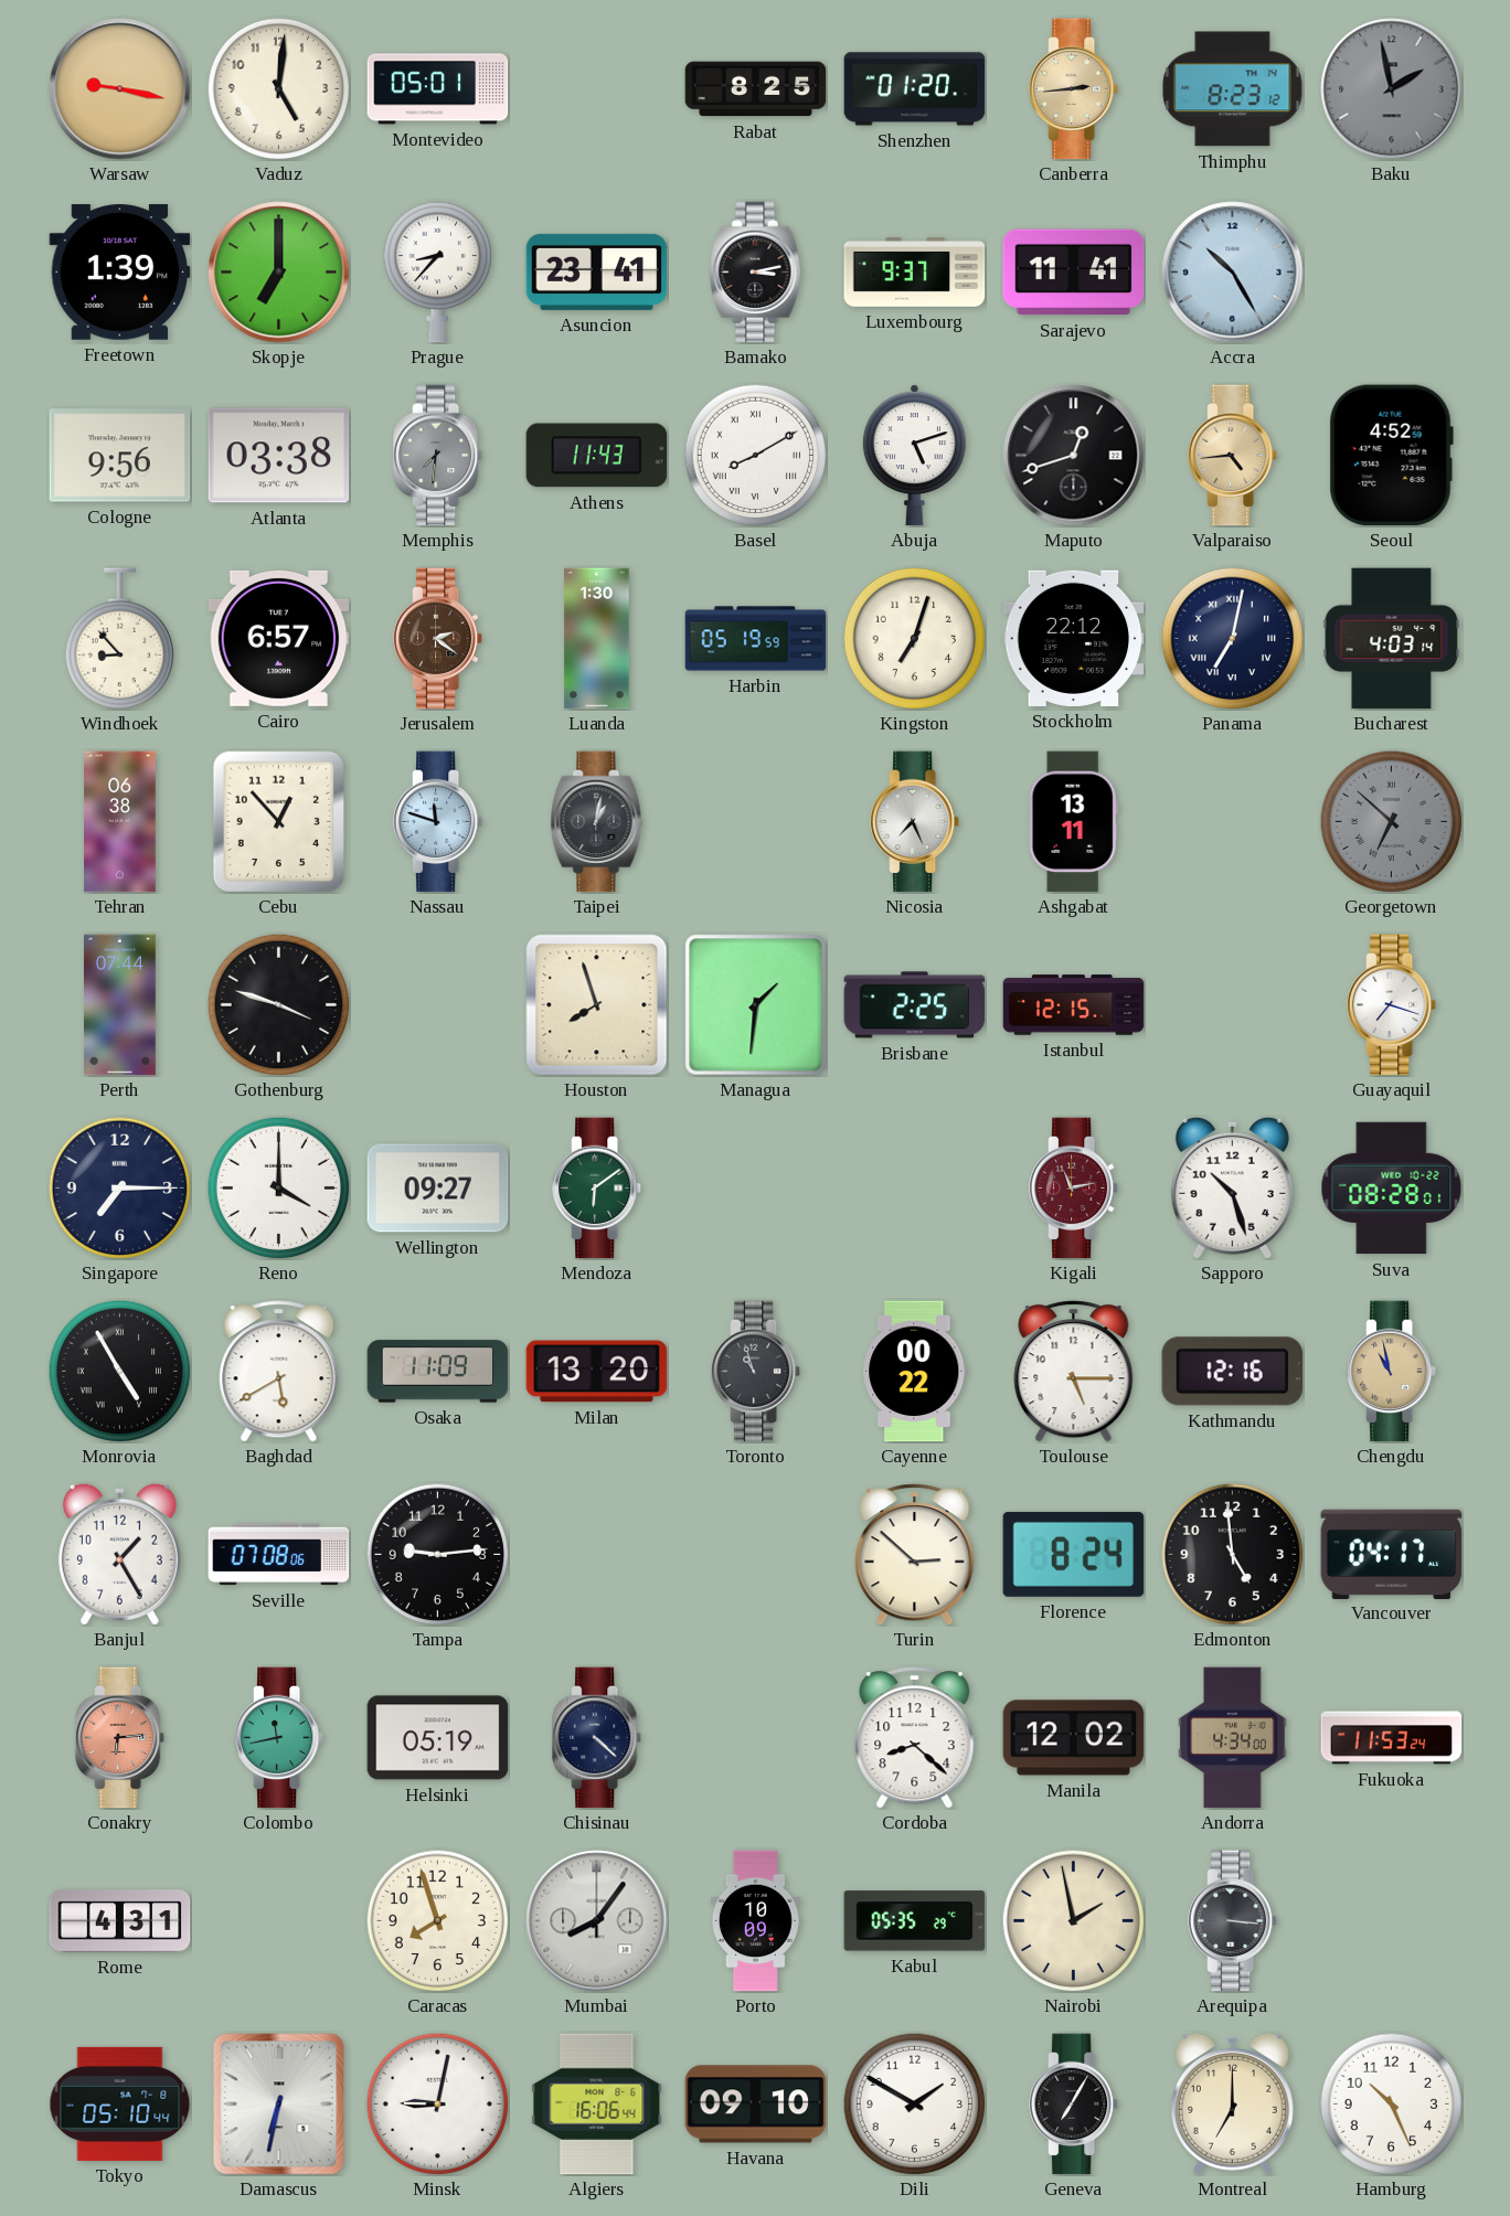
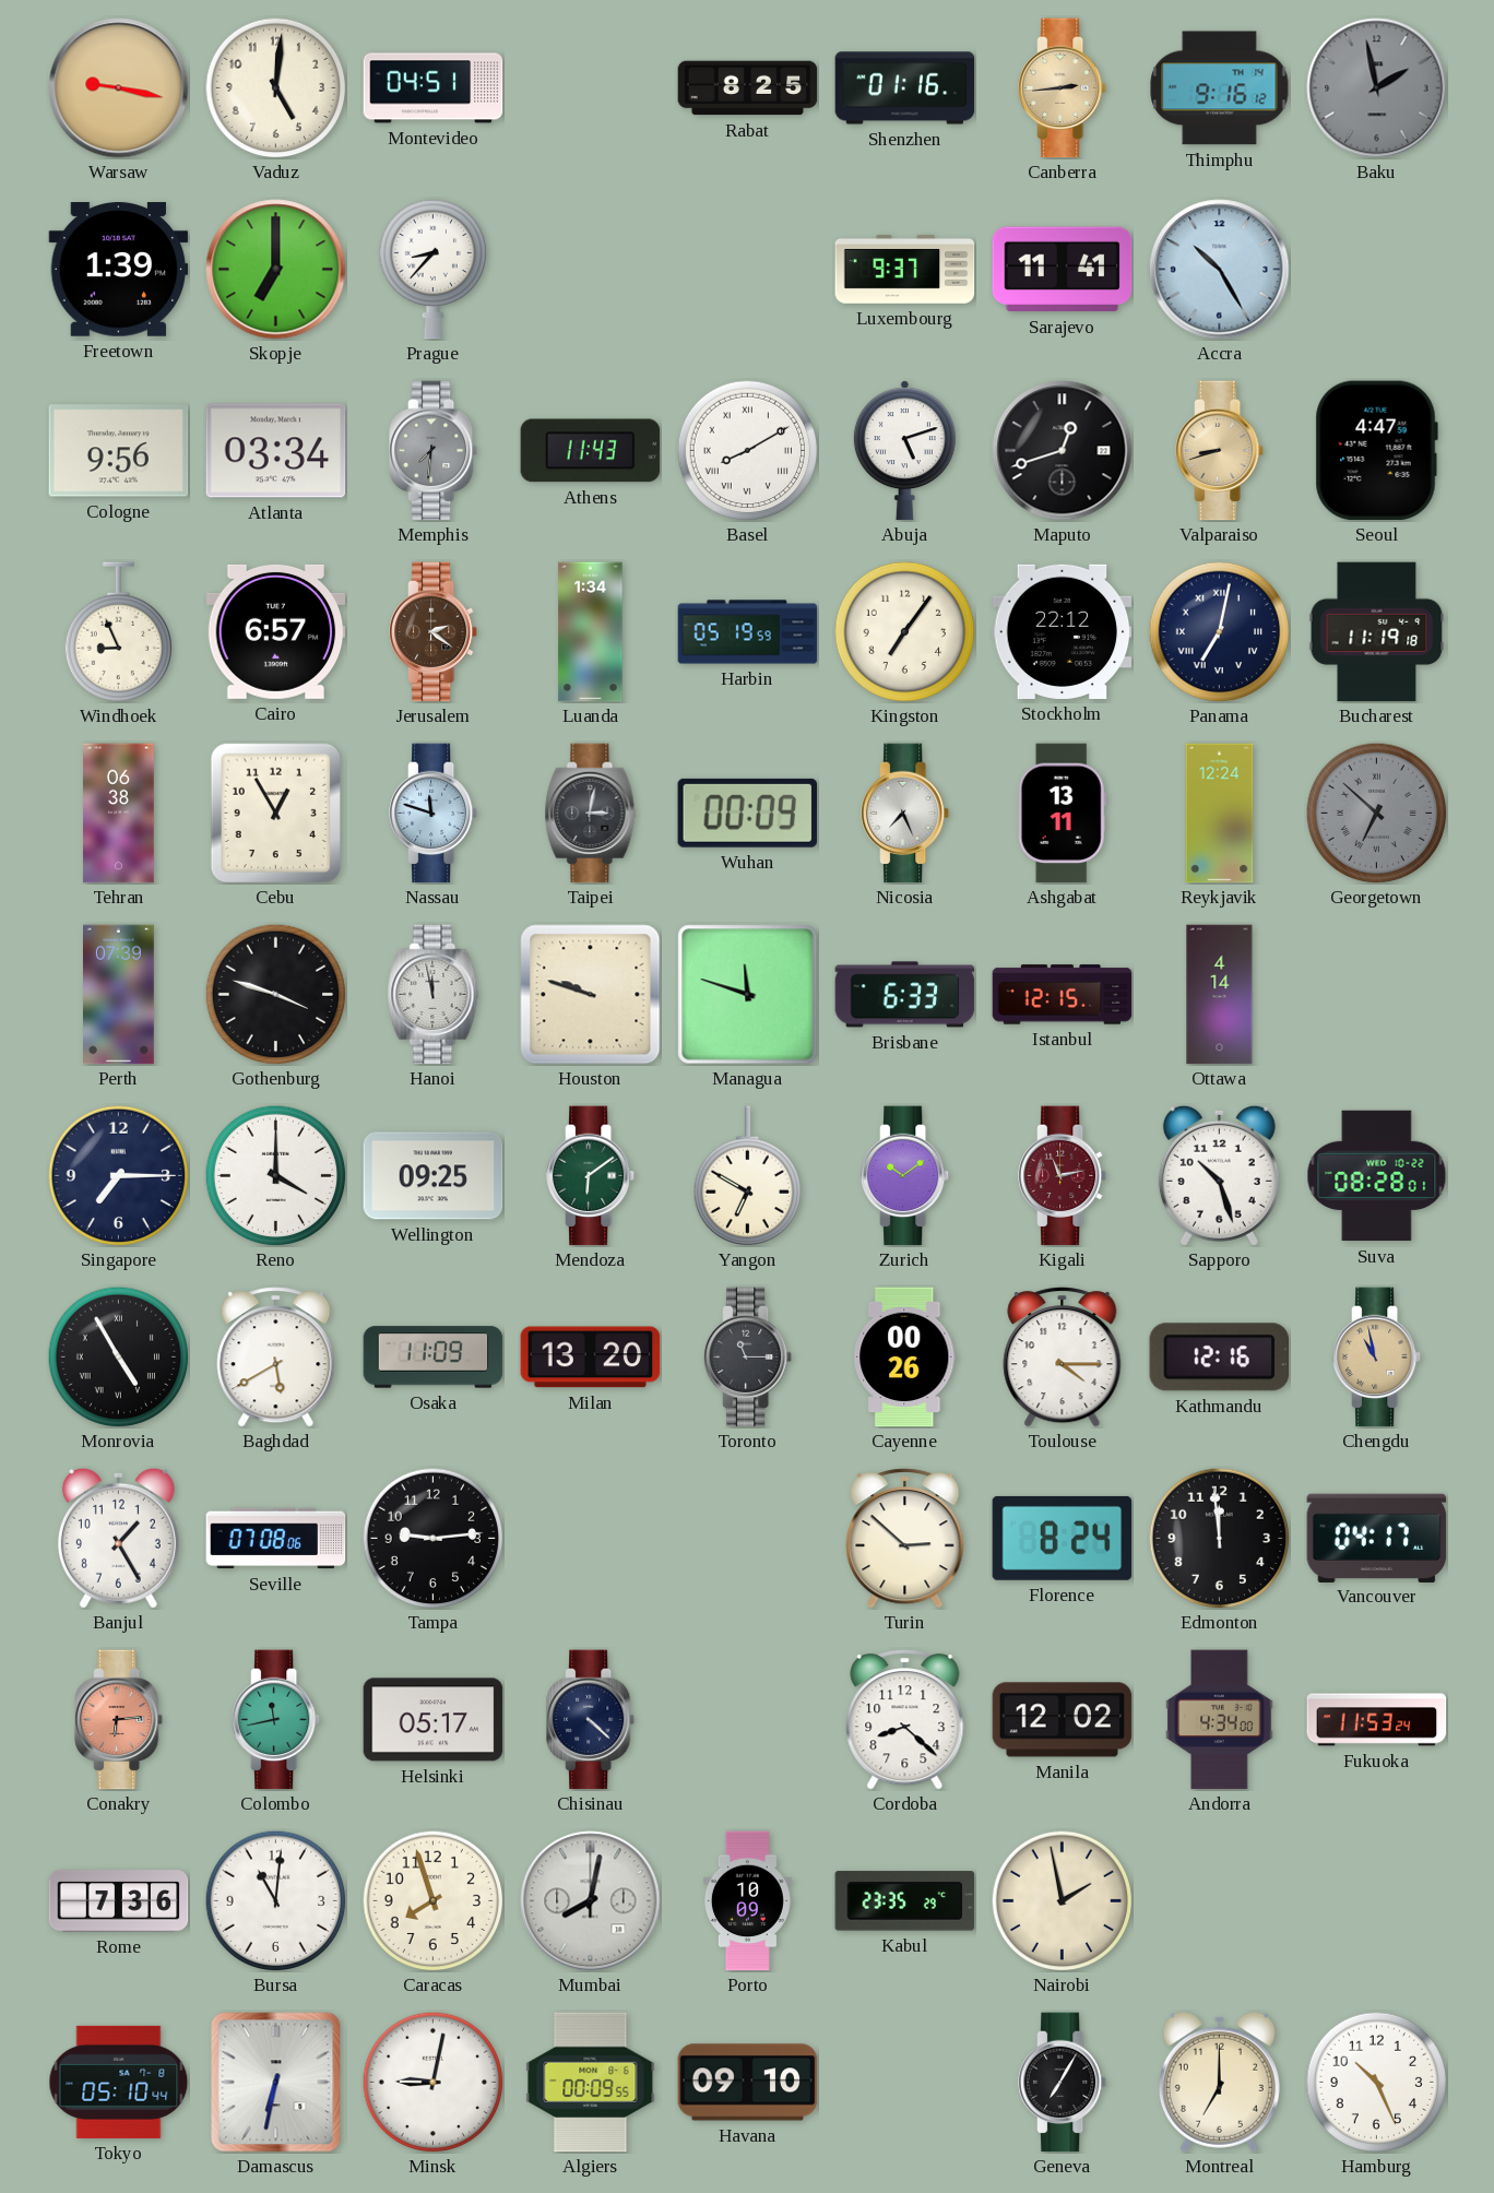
Montevideo: 05:01 -> 04:51 (434, 88)
Shenzhen: 01:20 -> 01:16 (905, 88)
Thimphu: 8:23 -> 9:16 (1220, 88)
Asuncion: 23:41 -> none (597, 271)
Bamako: 3:13 -> none (756, 273)
Atlanta: 03:38 -> 03:34 (276, 451)
Valparaiso: 4:44 -> 8:42 (1221, 451)
Seoul: 4:52 -> 4:47 (1376, 451)
Windhoek: 8:53 -> 8:56 (118, 631)
Luanda: 1:30 -> 1:34 (591, 632)
Kingston: 7:03 -> 7:06 (904, 631)
Bucharest: 4:03 -> 11:19 (1377, 632)
Cebu: 12:53 -> 12:55 (275, 813)
Taipei: 1:02 -> 3:02 (591, 814)
Wuhan: none -> 00:09 (747, 813)
Reykjavik: none -> 12:24 (1220, 814)
Perth: 07:44 -> 07:39 (119, 995)
Hanoi: none -> 11:58 (434, 995)
Houston: 7:57 -> 9:48 (591, 995)
Managua: 1:31 -> 11:48 (748, 995)
Brisbane: 2:25 -> 6:33 (905, 995)
Ottawa: none -> 4:14 (1220, 995)
Guayaquil: 7:18 -> none (1393, 1005)
Wellington: 09:27 -> 09:25 (434, 1176)
Yangon: none -> 6:50 (747, 1175)
Zurich: none -> 10:09 (906, 1176)
Toronto: 10:57 -> 11:15 (749, 1358)
Cayenne: 00:22 -> 00:26 (905, 1358)
Toulouse: 5:15 -> 4:15 (1063, 1358)
Edmonton: 4:59 -> 11:59 (1219, 1538)
Helsinki: 05:19 -> 05:17 (434, 1720)
Rome: 4:31 -> 7:36 (119, 1901)
Bursa: none -> 11:01 (275, 1900)
Mumbai: 8:06 -> 8:02 (591, 1901)
Kabul: 05:35 -> 23:35 (905, 1901)
Arequipa: 3:16 -> none (1234, 1921)
Algiers: 16:06 -> 00:09 (591, 2083)
Dili: 1:50 -> none (914, 2103)
